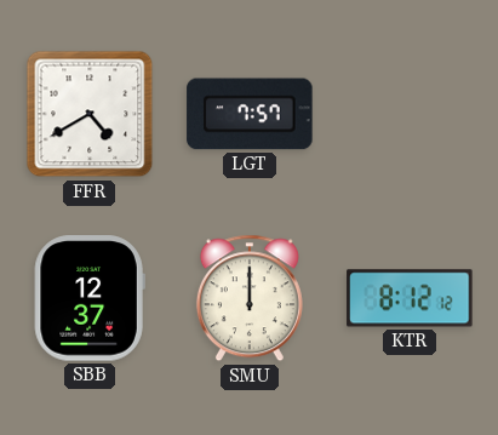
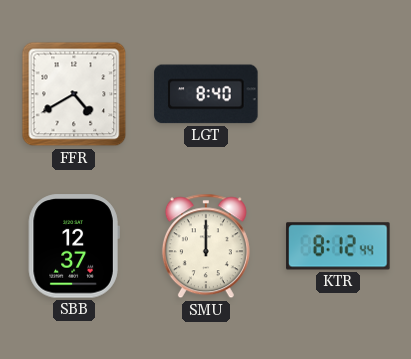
LGT: 7:57 -> 8:40 (206, 94)
KTR: 8:12:12 -> 8:12:44 (338, 246)
